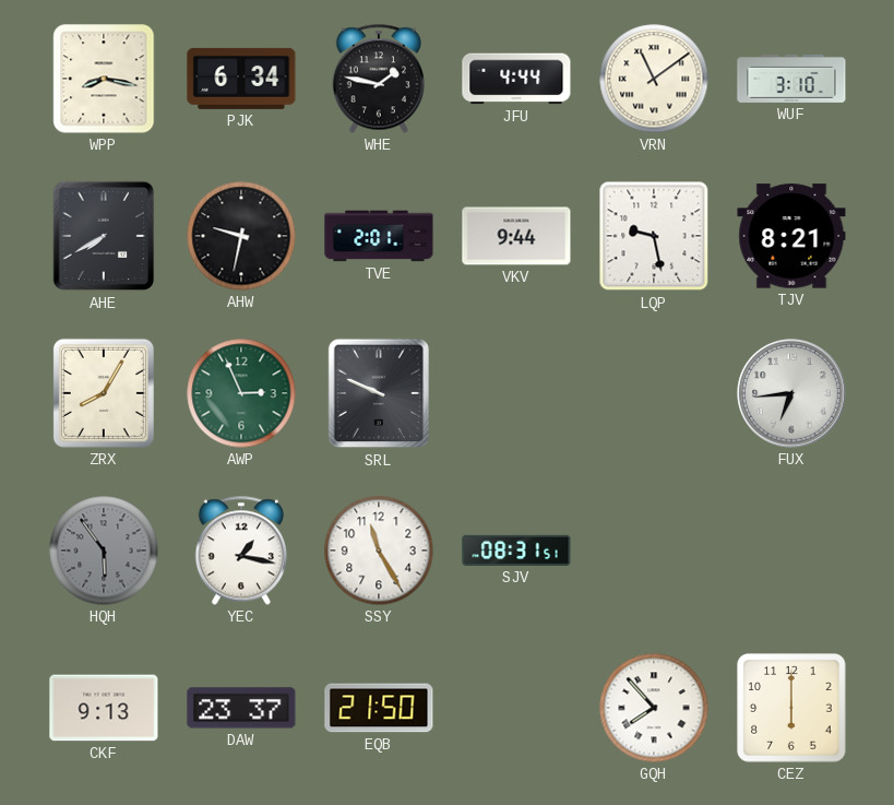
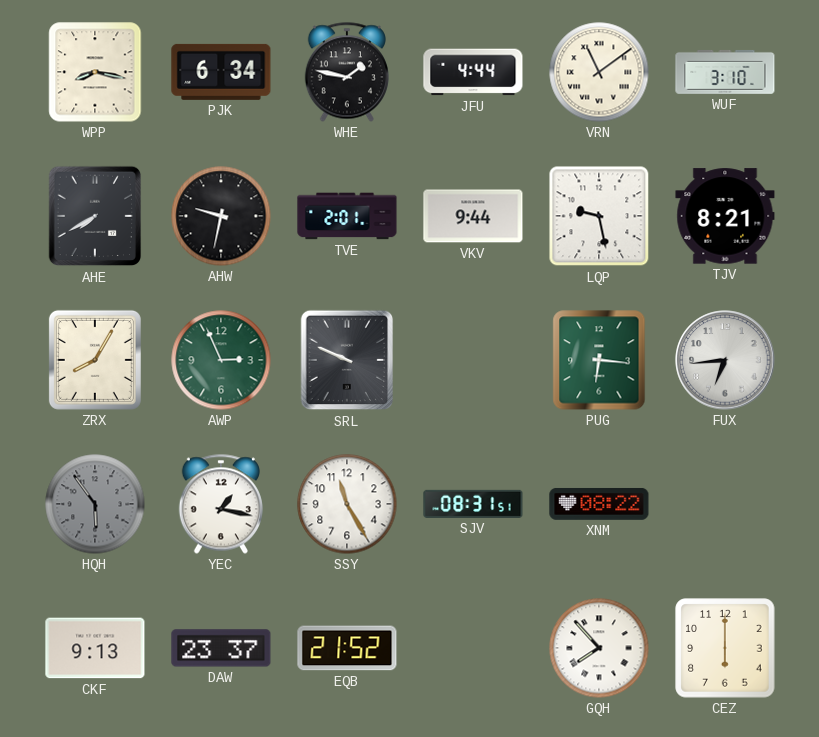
PUG: none -> 6:16 (599, 360)
XNM: none -> 08:22 (599, 504)
EQB: 21:50 -> 21:52 (347, 648)
